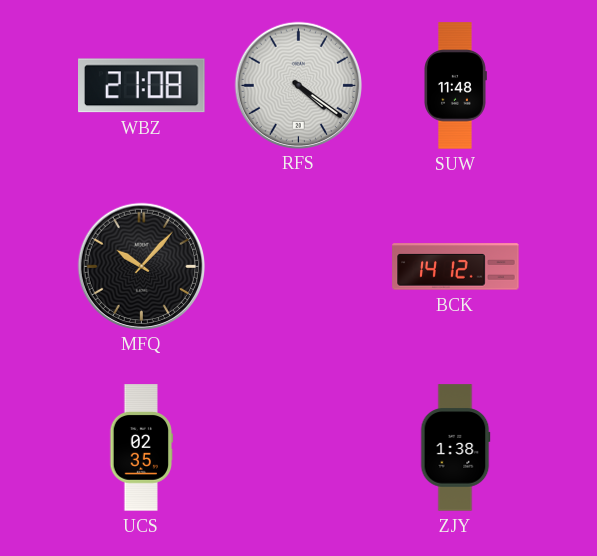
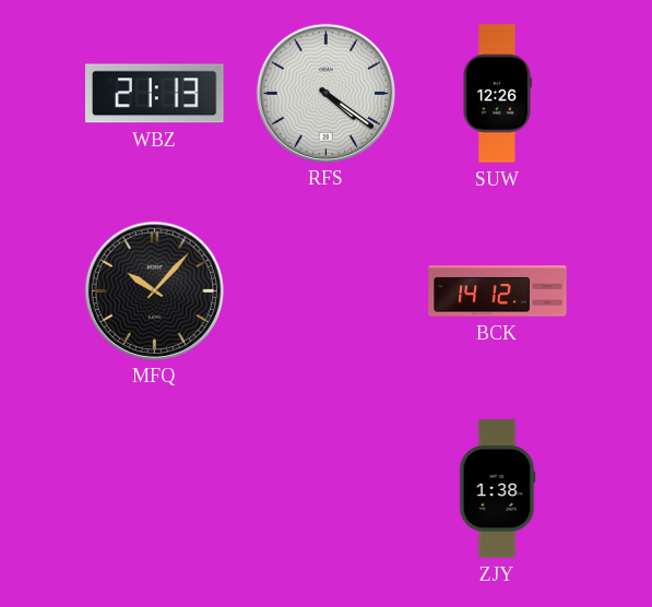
WBZ: 21:08 -> 21:13 (155, 94)
SUW: 11:48 -> 12:26 (498, 94)
UCS: 02:35 -> none (142, 448)
